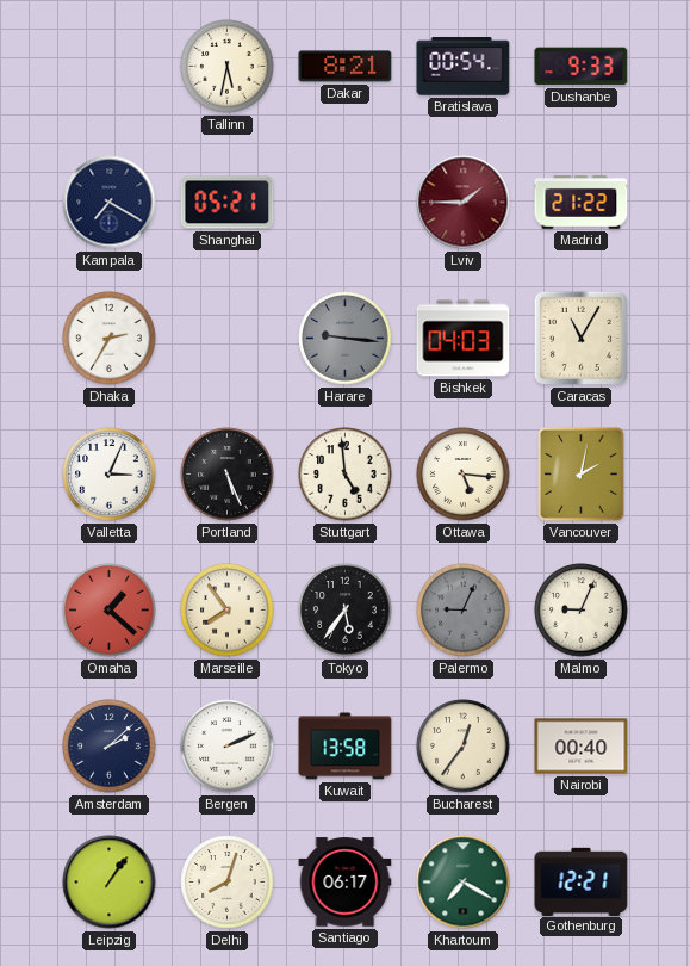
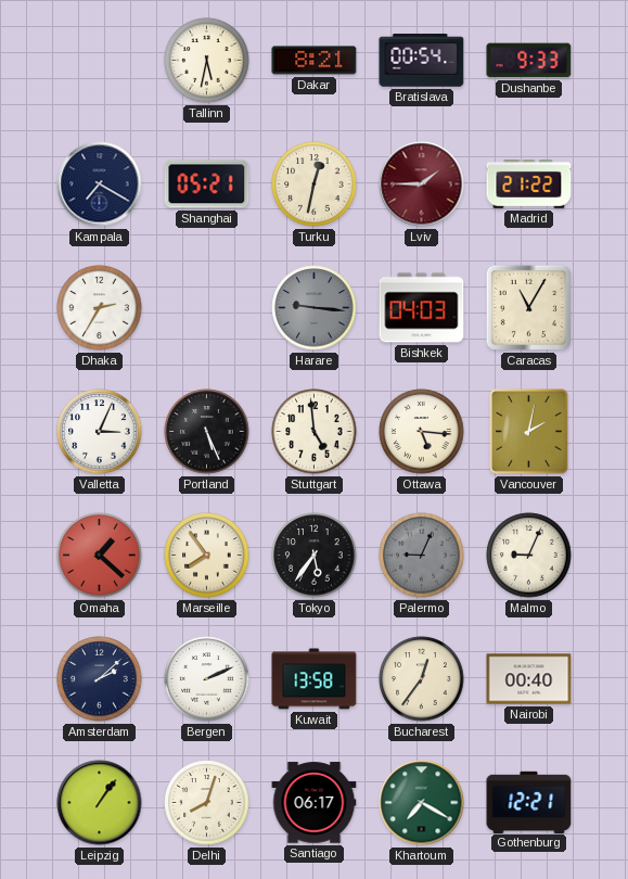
Turku: none -> 12:32 (315, 184)
